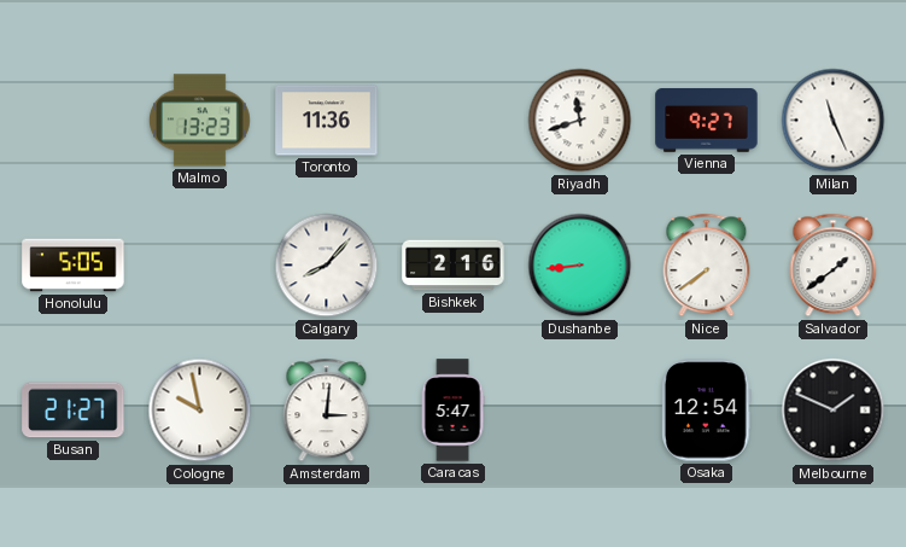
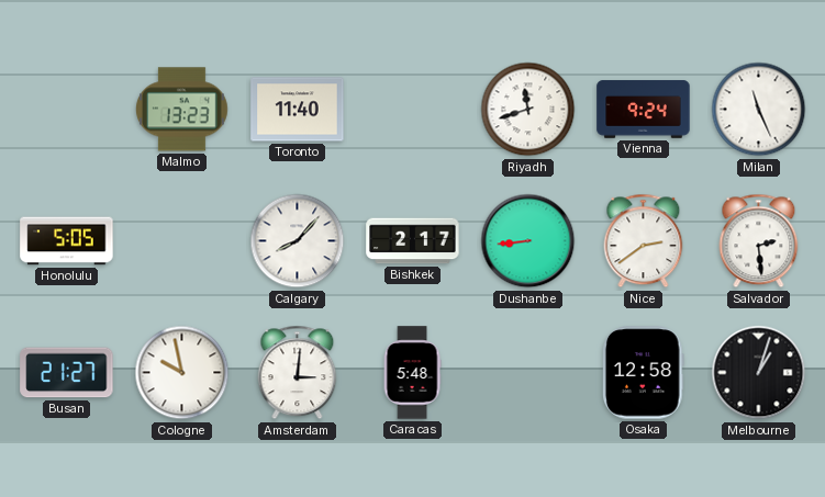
Toronto: 11:36 -> 11:40 (298, 110)
Vienna: 9:27 -> 9:24 (644, 110)
Bishkek: 2:16 -> 2:17 (413, 241)
Nice: 7:39 -> 2:39 (644, 241)
Salvador: 1:39 -> 2:29 (759, 241)
Caracas: 5:47 -> 5:48 (412, 373)
Osaka: 12:54 -> 12:58 (643, 373)
Melbourne: 1:49 -> 1:03 (759, 373)
